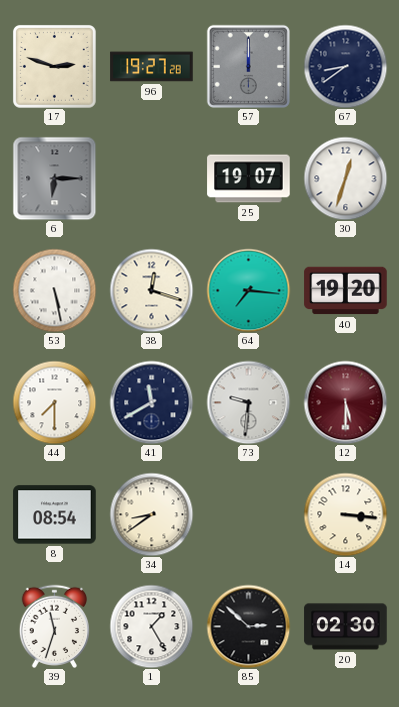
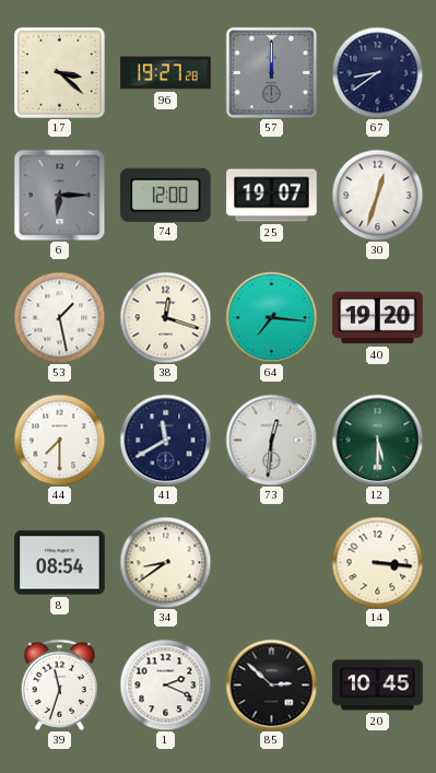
17: 2:48 -> 3:22 (59, 72)
74: none -> 12:00 (166, 195)
53: 5:28 -> 1:28 (59, 317)
73: 9:31 -> 12:31 (271, 440)
12 dial: burgundy -> green (377, 440)
1: 1:25 -> 2:19 (165, 684)
20: 02:30 -> 10:45 (378, 686)
